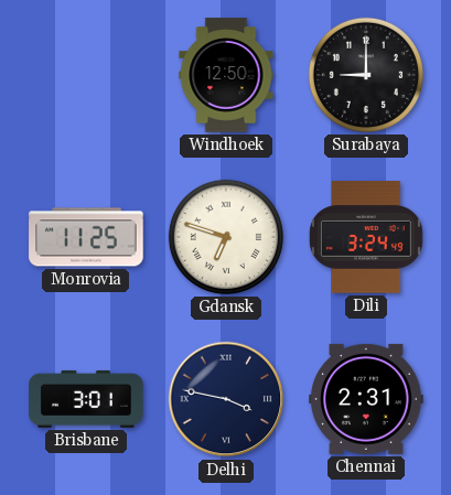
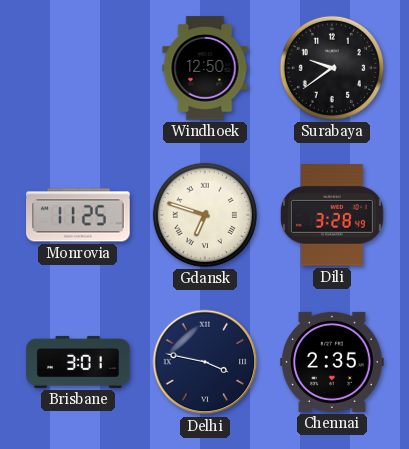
Surabaya: 9:00 -> 9:39 (332, 68)
Dili: 3:24 -> 3:28 (332, 215)
Chennai: 2:31 -> 2:35 (332, 362)
